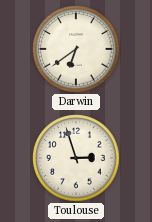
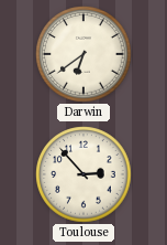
Toulouse: 2:57 -> 2:53 (83, 174)
